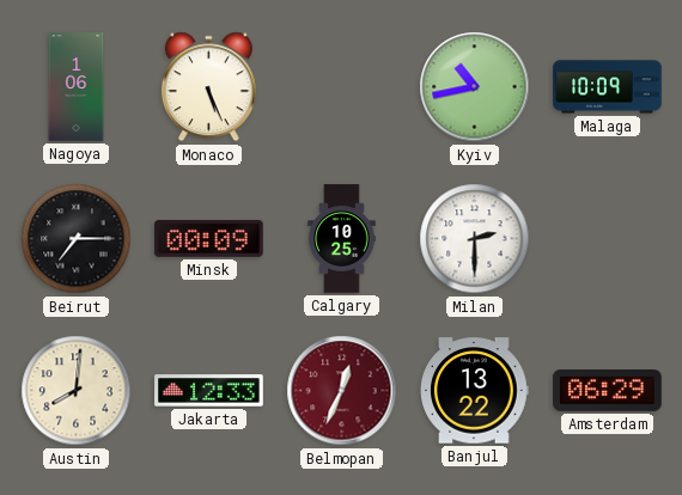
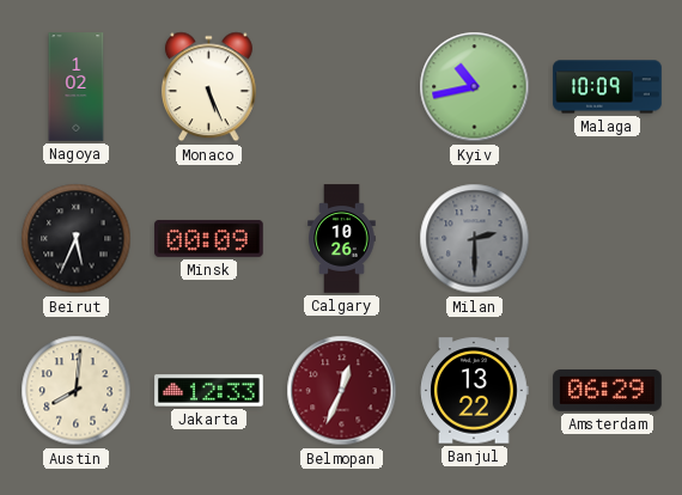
Nagoya: 1:06 -> 1:02 (77, 87)
Beirut: 7:15 -> 5:34 (77, 239)
Calgary: 10:25 -> 10:26 (342, 239)
Milan dial: white -> grey (475, 239)
